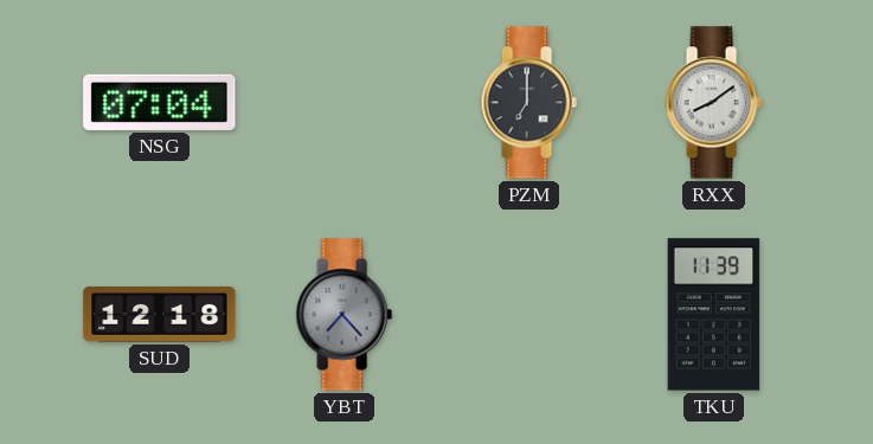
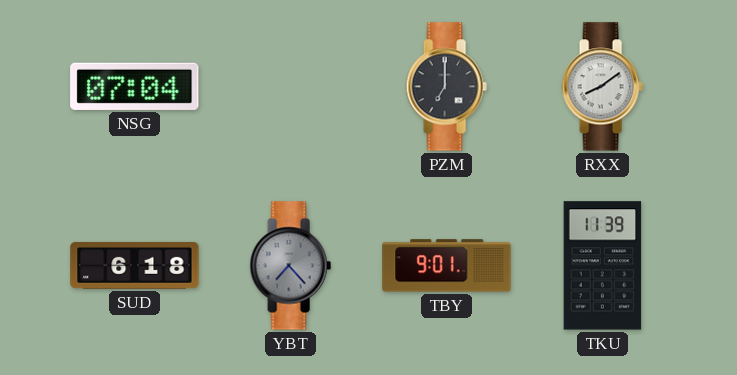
SUD: 12:18 -> 6:18 (135, 265)
TBY: none -> 9:01 (447, 266)
